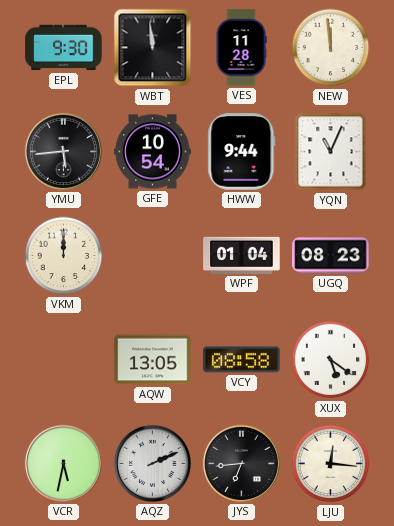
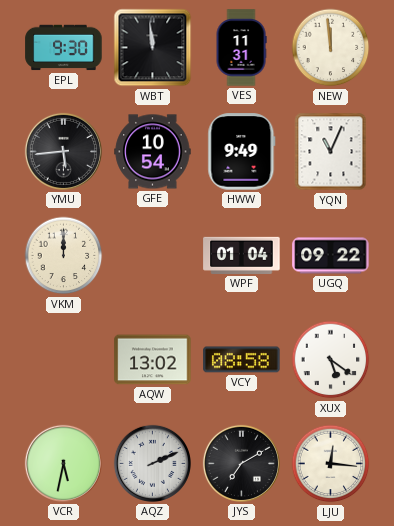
VES: 11:28 -> 11:31 (241, 48)
HWW: 9:44 -> 9:49 (242, 152)
UGQ: 08:23 -> 09:22 (331, 256)
AQW: 13:05 -> 13:02 (153, 360)
JYS: 6:44 -> 7:10 (241, 463)
